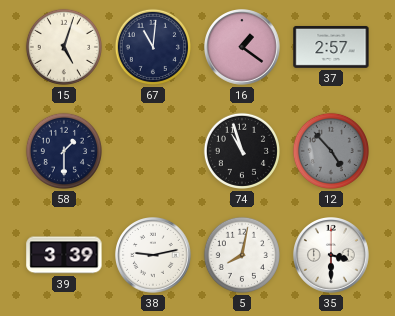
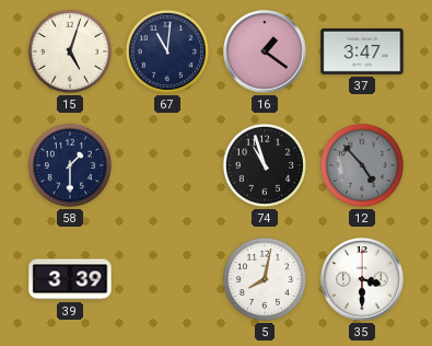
37: 2:57 -> 3:47 (362, 51)
38: 9:13 -> none (154, 256)
